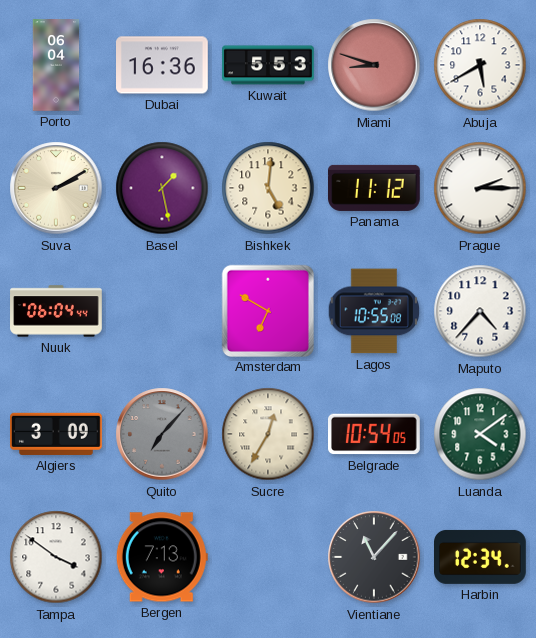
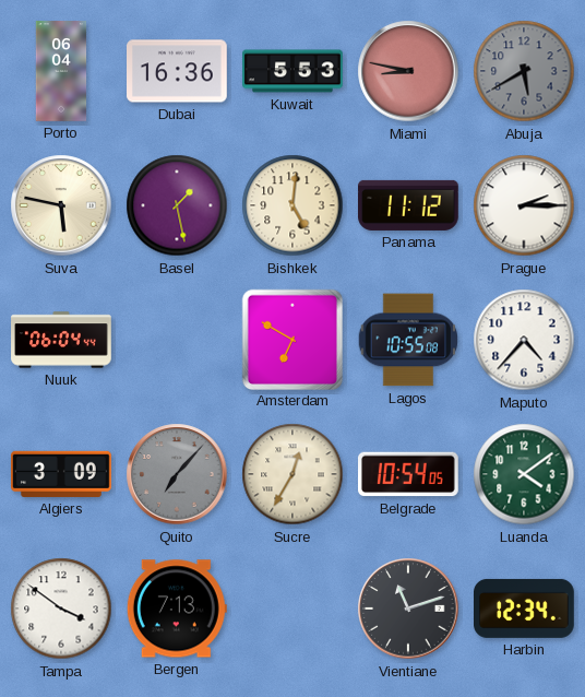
Miami: 8:48 -> 8:47 (408, 71)
Abuja dial: white -> grey (524, 71)
Suva: 2:10 -> 5:47 (61, 205)
Vientiane: 11:07 -> 11:12 (408, 609)
